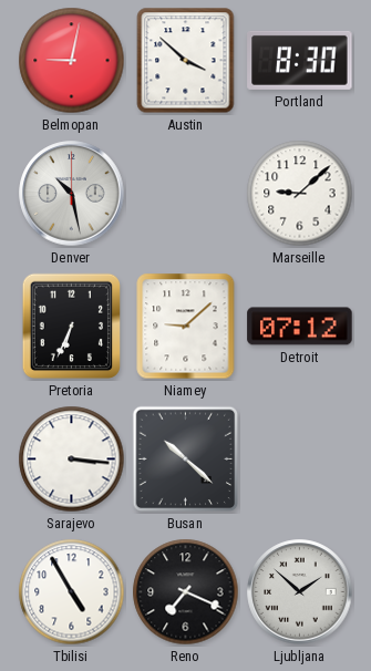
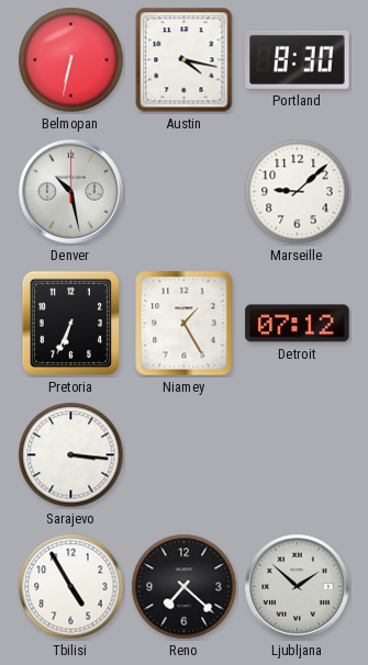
Belmopan: 9:02 -> 6:32 (71, 60)
Austin: 3:52 -> 4:17 (185, 60)
Niamey: 9:08 -> 1:25 (185, 324)
Busan: 10:22 -> none (186, 460)
Reno: 7:19 -> 7:22 (185, 587)
